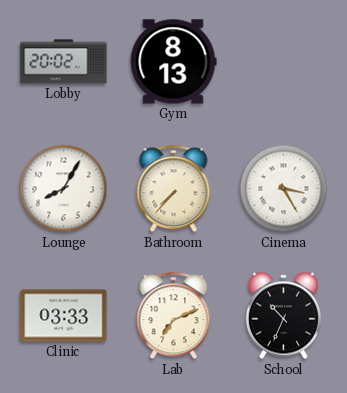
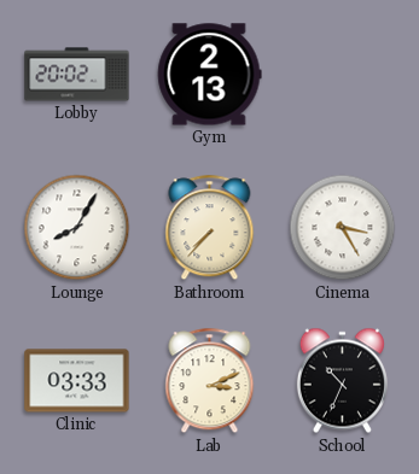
Gym: 8:13 -> 2:13 (209, 75)
Lab: 7:11 -> 3:11 (210, 381)
